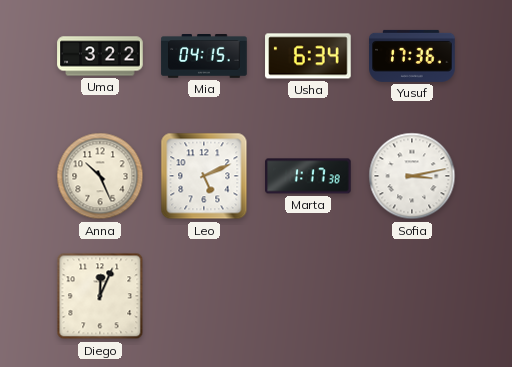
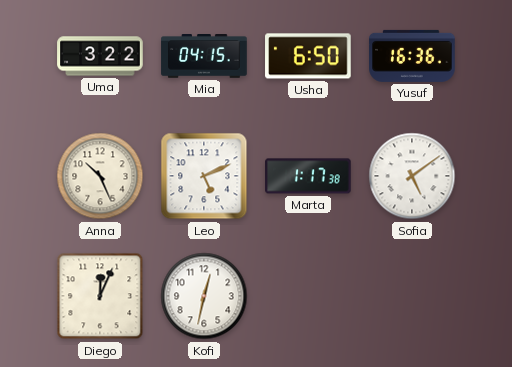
Usha: 6:34 -> 6:50 (308, 56)
Yusuf: 17:36 -> 16:36 (412, 56)
Sofia: 3:13 -> 5:09 (412, 176)
Kofi: none -> 12:32 (204, 296)
